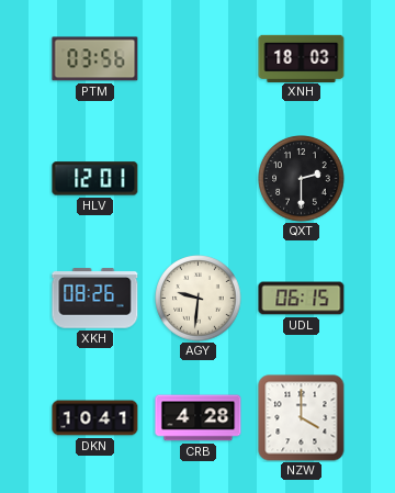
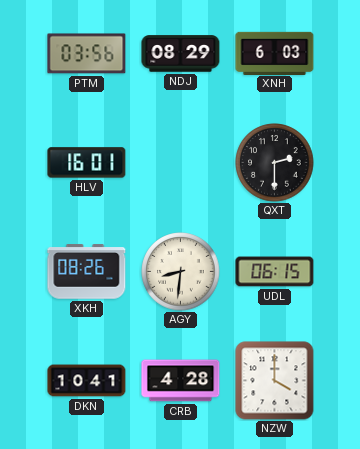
NDJ: none -> 08:29 (181, 54)
XNH: 18:03 -> 6:03 (275, 53)
HLV: 12:01 -> 16:01 (87, 163)
AGY: 9:31 -> 8:31 (181, 272)
